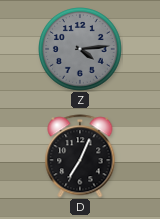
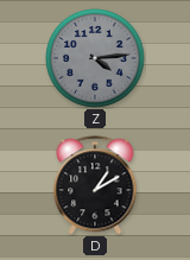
D: 7:04 -> 1:10 (95, 185)
